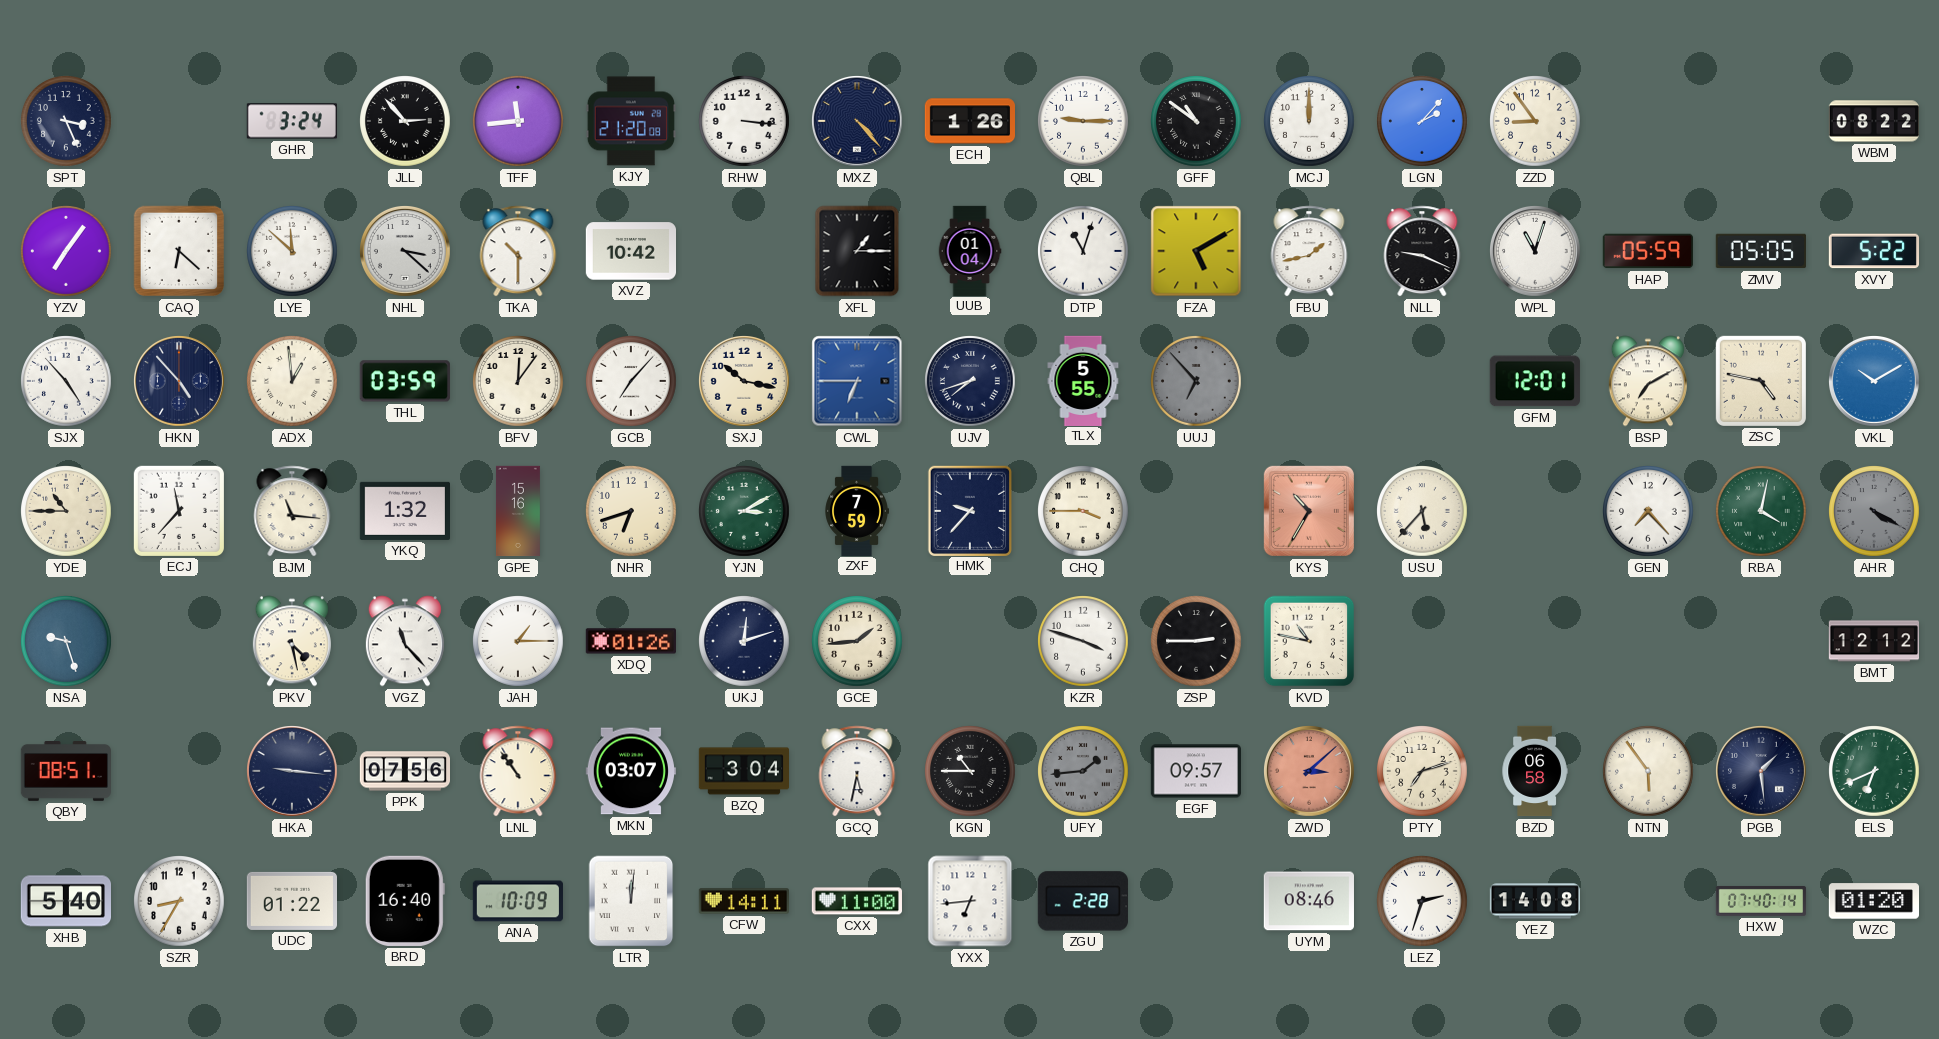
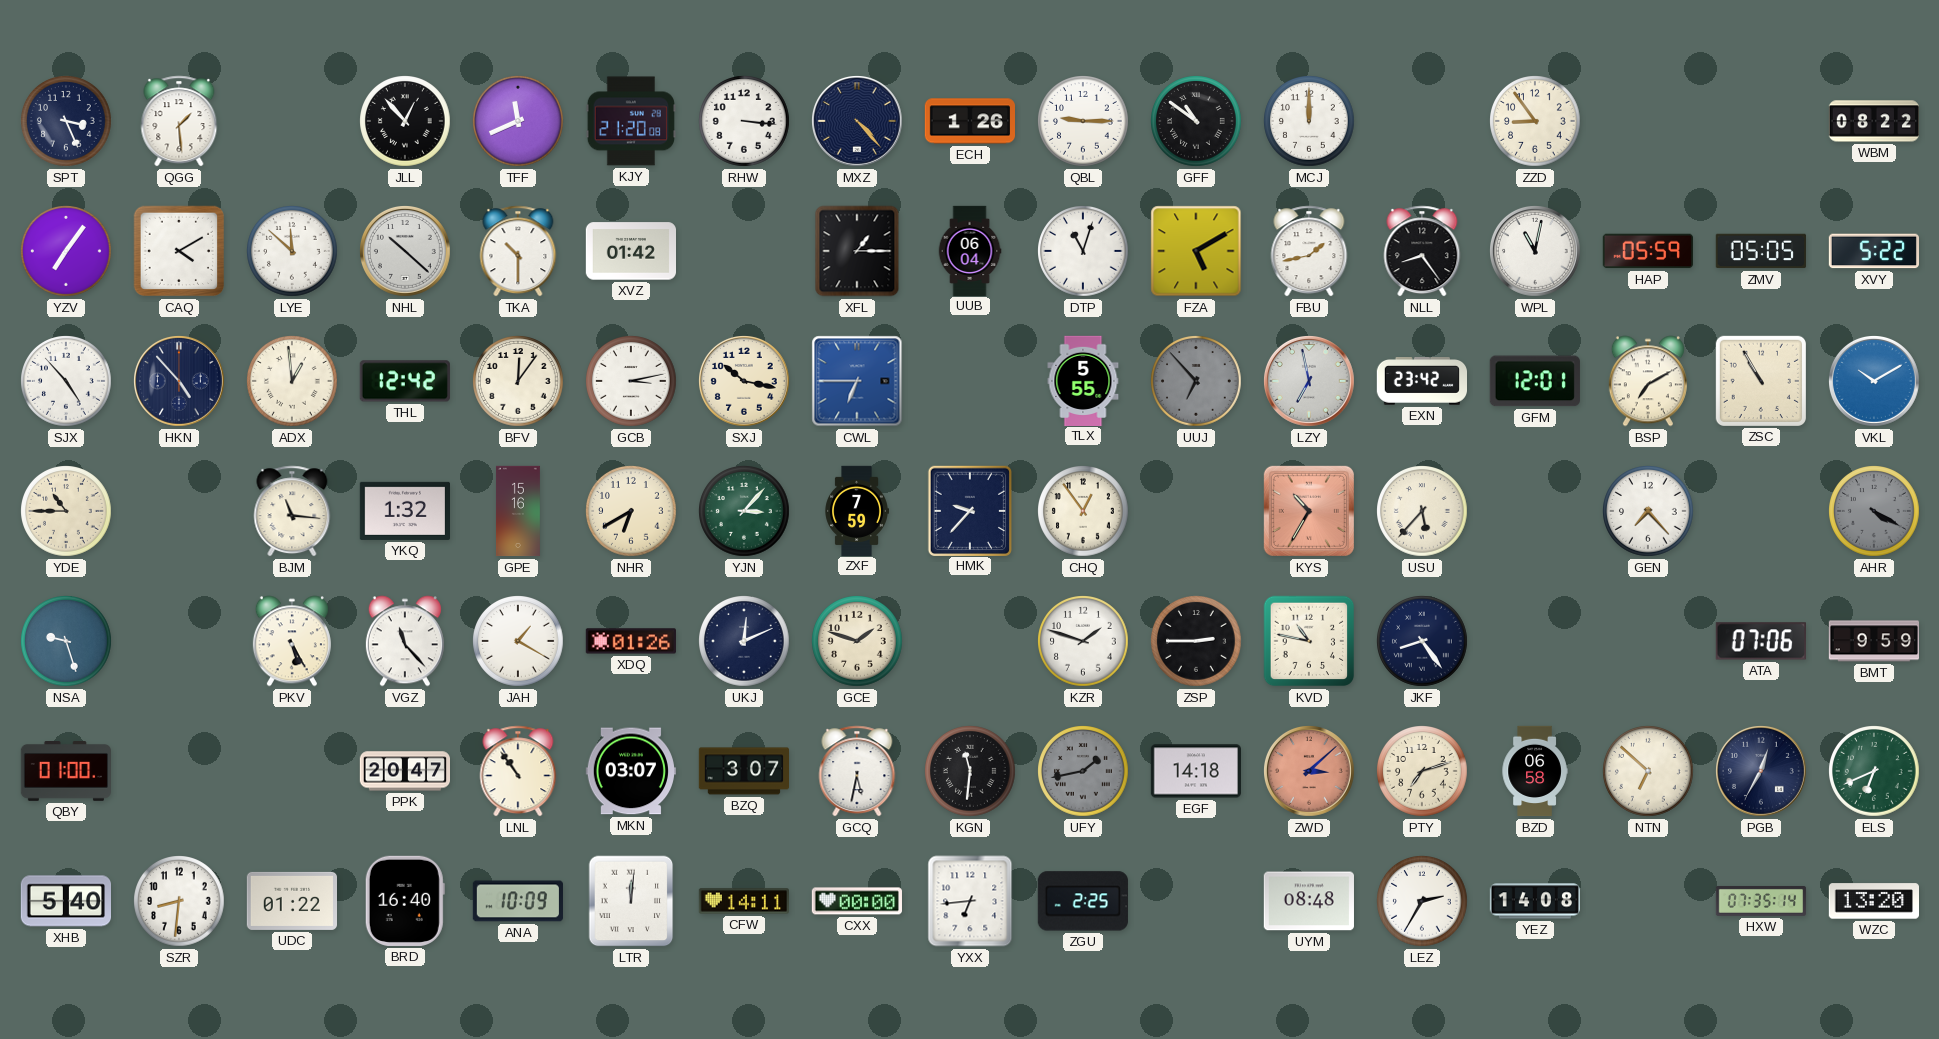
QGG: none -> 1:29 (179, 121)
GHR: 3:24 -> none (291, 121)
JLL: 2:53 -> 12:53 (406, 122)
TFF: 11:44 -> 11:41 (519, 122)
LGN: 2:07 -> none (1423, 122)
CAQ: 6:22 -> 4:10 (179, 251)
NHL: 3:22 -> 10:22 (406, 252)
XVZ: 10:42 -> 01:42 (630, 251)
UUB: 01:04 -> 06:04 (970, 250)
NLL: 9:19 -> 8:24 (1422, 251)
WPL: 11:03 -> 11:02 (1536, 252)
THL: 03:59 -> 12:42 (405, 381)
GCB: 7:07 -> 3:13 (632, 382)
UJV: 7:42 -> none (971, 382)
LZY: none -> 6:58 (1310, 382)
EXN: none -> 23:42 (1421, 382)
ZSC: 4:47 -> 10:55 (1761, 381)
ECJ: 11:37 -> none (179, 511)
NHR: 6:42 -> 6:40 (632, 512)
YJN: 3:10 -> 3:07 (745, 512)
CHQ: 3:45 -> 12:54 (1084, 512)
RBA: 4:02 -> none (1762, 512)
PKV: 4:28 -> 5:25 (292, 641)
JAH: 1:15 -> 1:20 (519, 642)
UKJ: 12:12 -> 12:11 (745, 642)
GCE: 1:44 -> 1:48 (858, 642)
KZR: 3:48 -> 1:48 (1084, 642)
JKF: none -> 8:24 (1423, 642)
ATA: none -> 07:06 (1761, 641)
BMT: 12:12 -> 9:59 (1873, 641)
QBY: 08:51 -> 01:00 (65, 772)
HKA: 9:16 -> none (293, 772)
PPK: 07:56 -> 20:47 (404, 771)
BZQ: 3:04 -> 3:07 (743, 771)
KGN: 10:45 -> 11:31 (971, 772)
UFY: 1:44 -> 1:43 (1084, 772)
EGF: 09:57 -> 14:18 (1196, 771)
NTN: 5:54 -> 6:52 (1649, 772)
PGB: 1:29 -> 12:35 (1762, 772)
SZR: 8:35 -> 8:31 (180, 902)
CXX: 11:00 -> 00:00 (857, 901)
ZGU: 2:28 -> 2:25 (1083, 901)
UYM: 08:46 -> 08:48 (1309, 901)
LEZ: 2:33 -> 2:35 (1423, 902)
HXW: 07:40 -> 07:35 (1761, 901)
WZC: 01:20 -> 13:20 (1873, 901)
